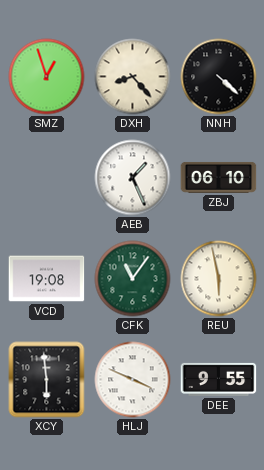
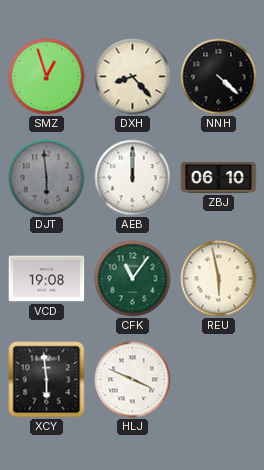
DJT: none -> 5:59 (47, 178)
AEB: 1:26 -> 12:00 (133, 178)
DEE: 9:55 -> none (219, 379)
